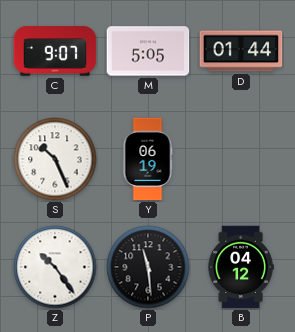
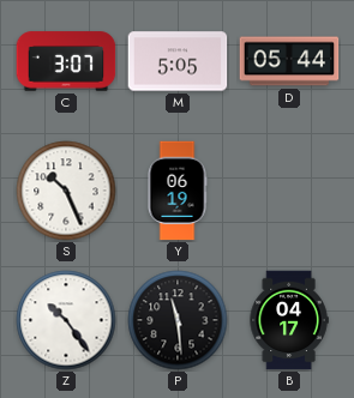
C: 9:07 -> 3:07 (66, 61)
D: 01:44 -> 05:44 (289, 61)
B: 04:12 -> 04:17 (289, 320)
